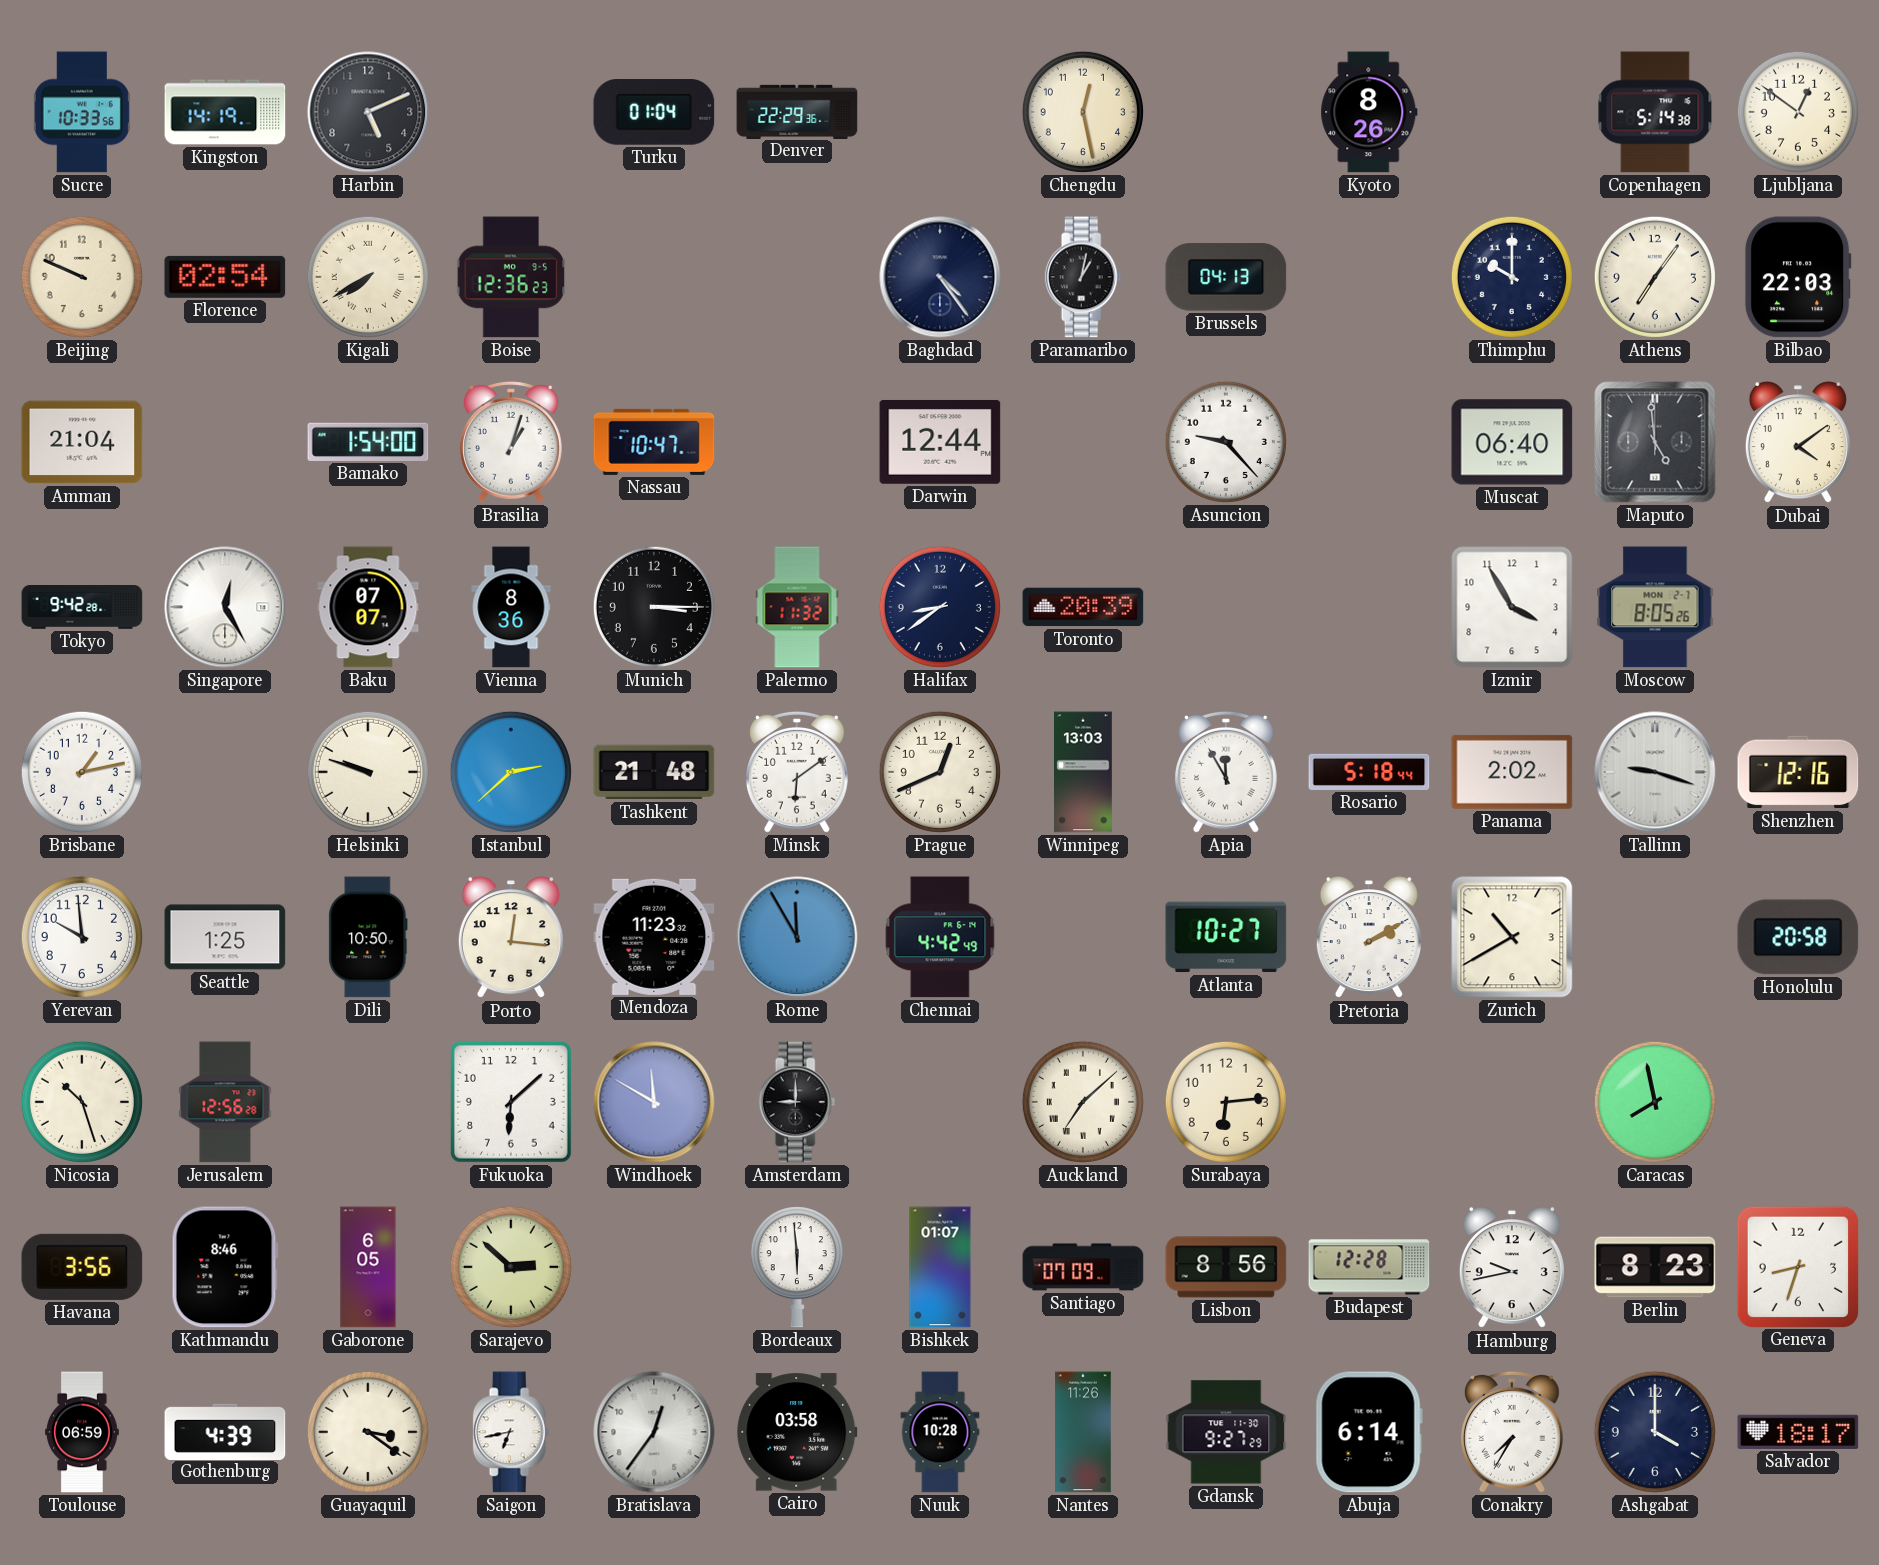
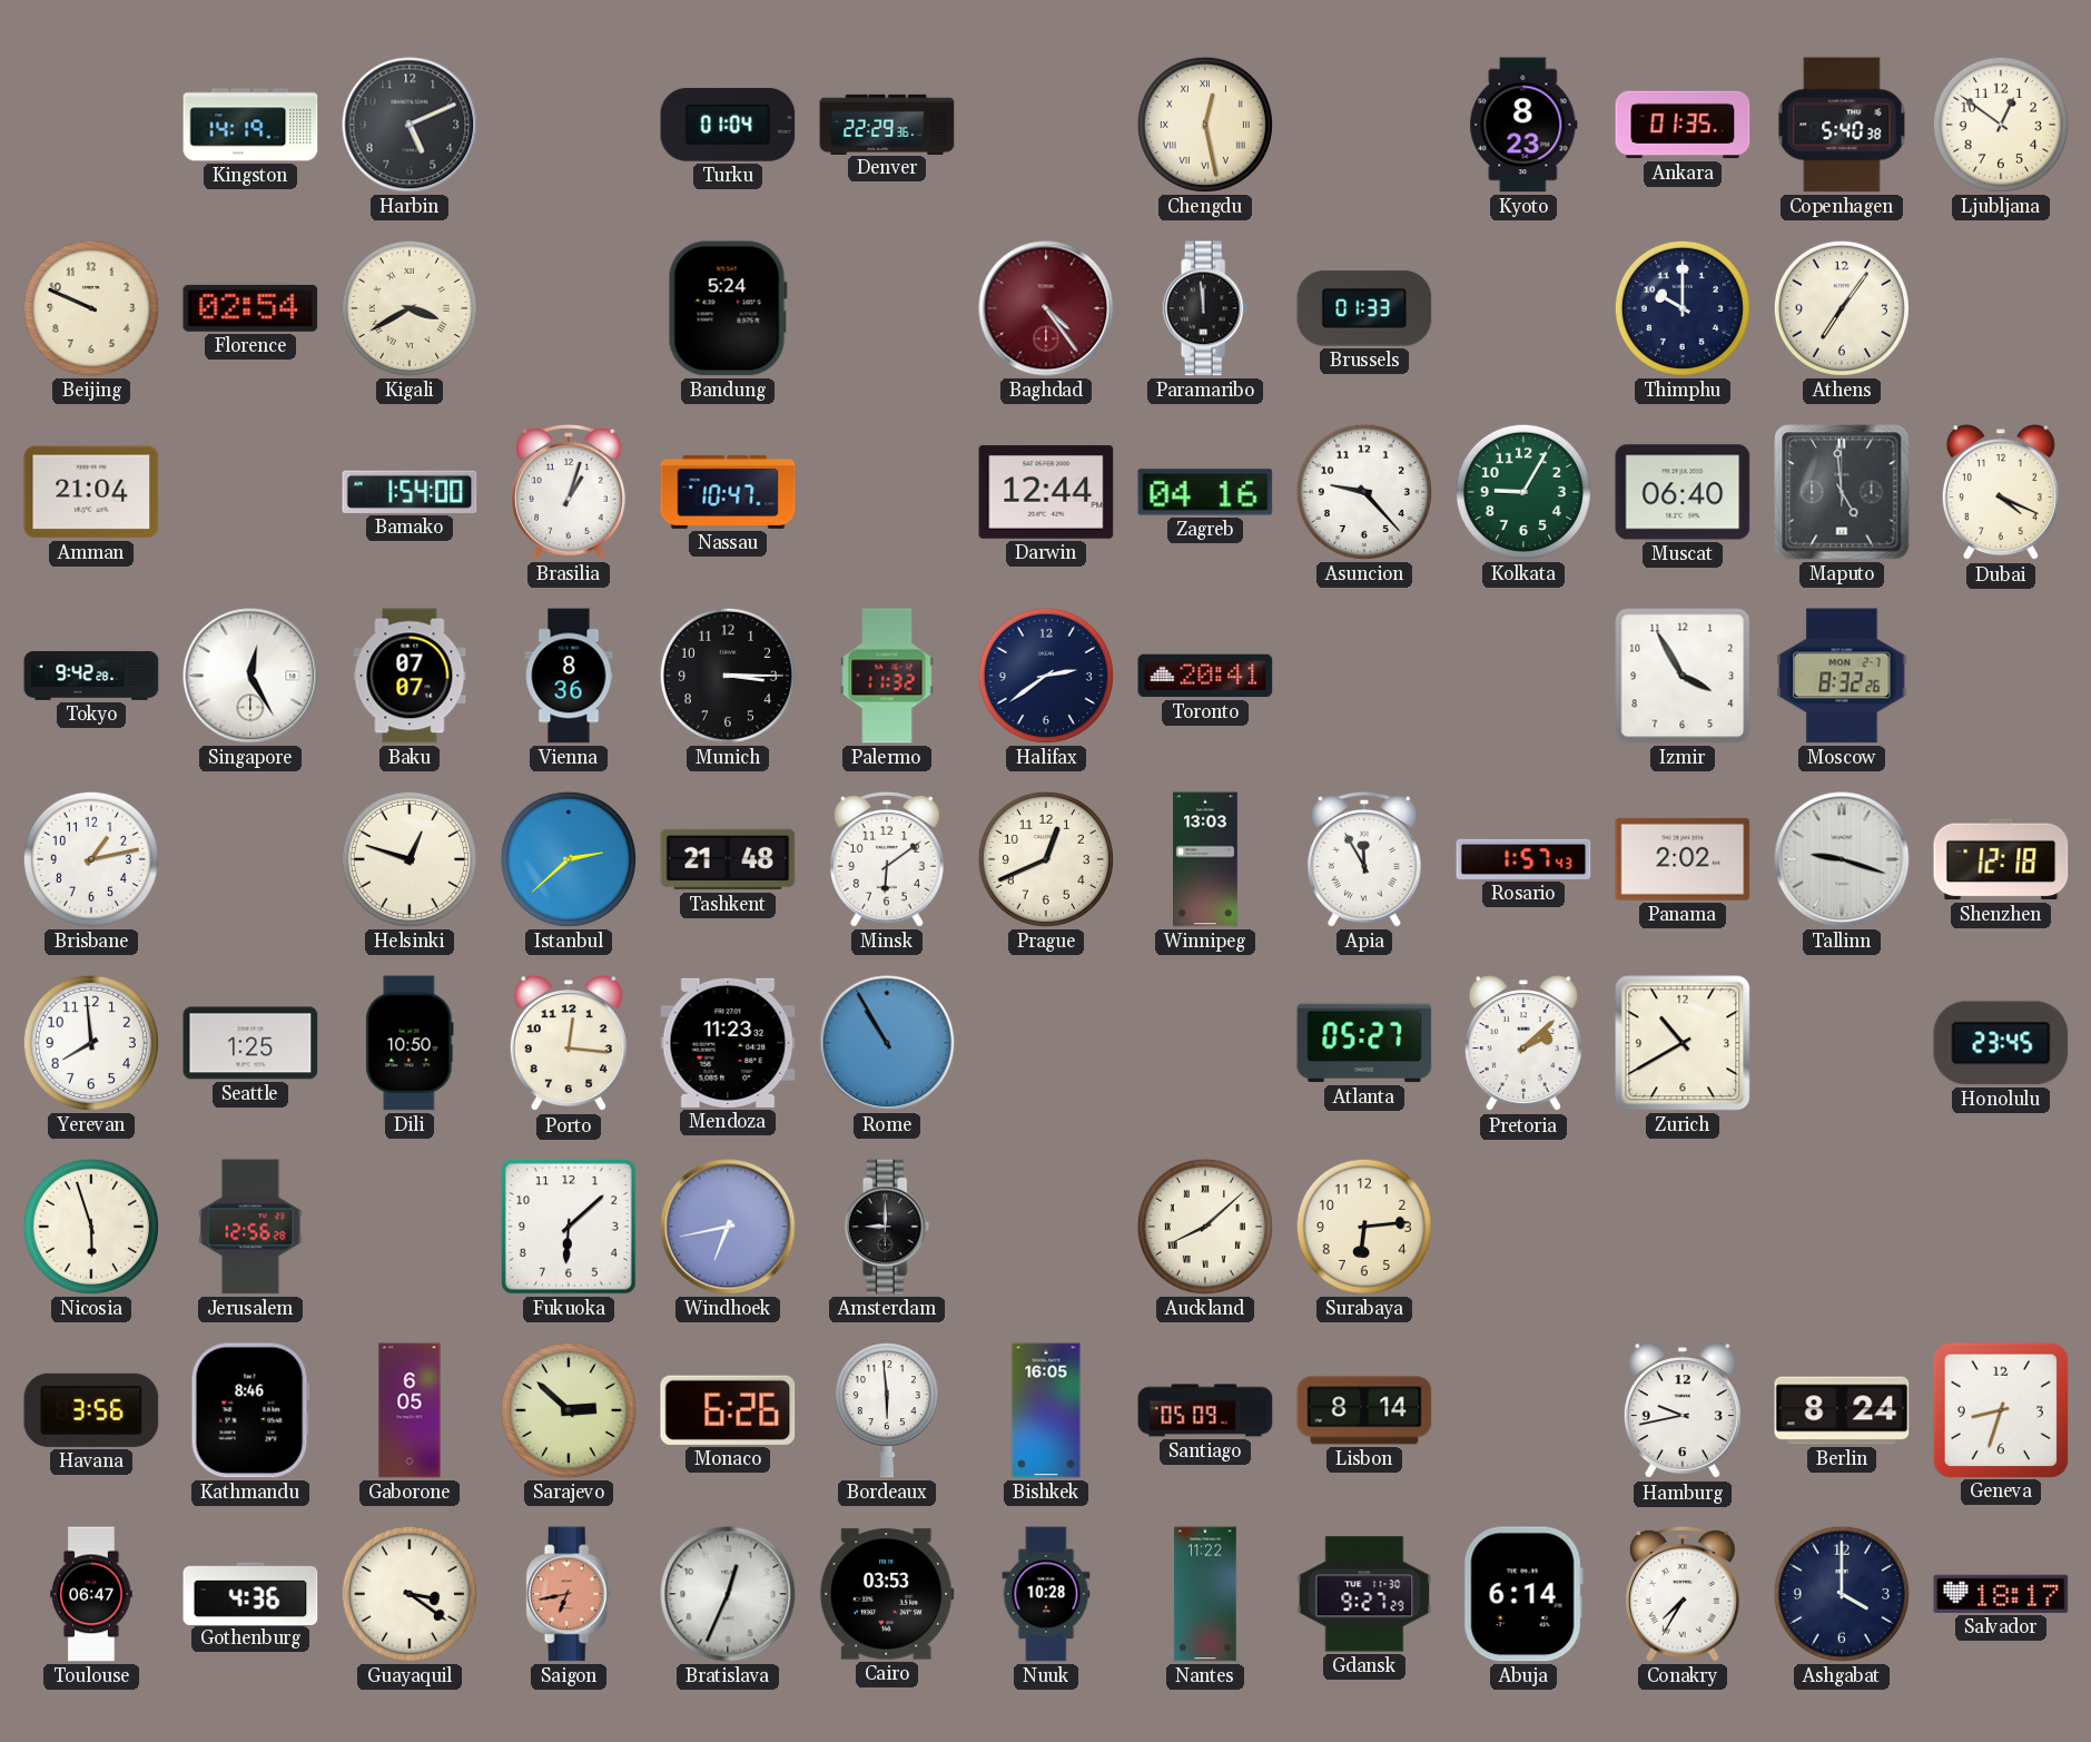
Sucre: 10:33 -> none (82, 112)
Chengdu numerals: Arabic -> Roman (1205, 125)
Kyoto: 8:26 -> 8:23 (1523, 125)
Ankara: none -> 01:35 (1683, 125)
Copenhagen: 5:14 -> 5:40 (1842, 125)
Kigali: 7:40 -> 3:40 (410, 308)
Boise: 12:36 -> none (511, 277)
Bandung: none -> 5:24 (728, 308)
Baghdad dial: navy -> burgundy (1046, 308)
Paramaribo: 1:02 -> 11:59 (1205, 308)
Brussels: 04:13 -> 01:33 (1364, 308)
Bilbao: 22:03 -> none (1798, 277)
Zagreb: none -> 04:16 (1205, 492)
Kolkata: none -> 9:05 (1523, 492)
Dubai: 4:09 -> 4:19 (2001, 493)
Halifax: 8:39 -> 2:39 (1046, 676)
Toronto: 20:39 -> 20:41 (1205, 676)
Moscow: 8:05 -> 8:32 (1842, 676)
Helsinki: 9:48 -> 12:48 (410, 859)
Rosario: 5:18 -> 1:57 (1523, 859)
Shenzhen: 12:16 -> 12:18 (2001, 859)
Yerevan: 9:59 -> 7:59 (91, 1043)
Rome: 11:55 -> 10:55 (887, 1043)
Chennai: 4:42 -> none (940, 937)
Atlanta: 10:27 -> 05:27 (1364, 1043)
Pretoria: 2:10 -> 2:08 (1523, 1044)
Honolulu: 20:58 -> 23:45 (2001, 1043)
Nicosia: 10:27 -> 5:57 (91, 1227)
Windhoek: 11:50 -> 6:43 (728, 1227)
Auckland: 7:08 -> 8:08 (1205, 1227)
Caracas: 7:58 -> none (1655, 1102)
Monaco: none -> 6:26 (728, 1410)
Bishkek: 01:07 -> 16:05 (1046, 1410)
Santiago: 07:09 -> 05:09 (1205, 1410)
Lisbon: 8:56 -> 8:14 (1364, 1410)
Budapest: 12:28 -> none (1369, 1267)
Berlin: 8:23 -> 8:24 (1842, 1410)
Toulouse: 06:59 -> 06:47 (92, 1594)
Gothenburg: 4:39 -> 4:36 (250, 1593)
Saigon dial: white -> salmon (569, 1594)
Bratislava: 12:36 -> 12:34 (728, 1594)
Cairo: 03:58 -> 03:53 (887, 1594)
Nantes: 11:26 -> 11:22 (1205, 1594)
